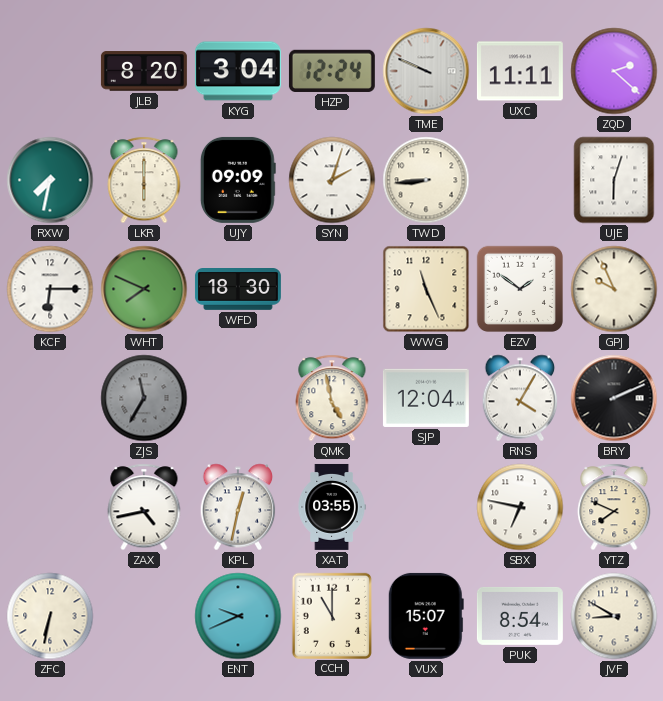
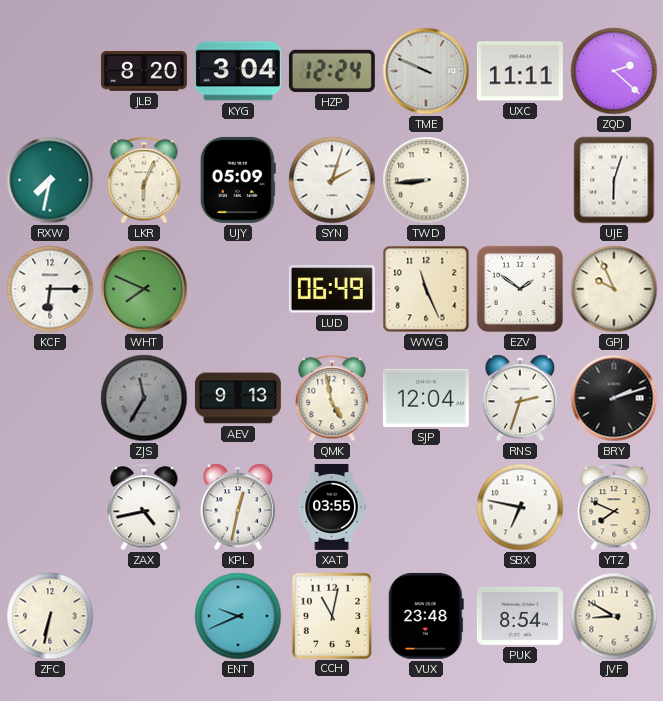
LKR: 6:00 -> 6:04 (144, 180)
UJY: 09:09 -> 05:09 (238, 180)
WFD: 18:30 -> none (238, 290)
LUD: none -> 06:49 (332, 289)
AEV: none -> 9:13 (238, 398)
RNS: 4:05 -> 2:33 (520, 398)
BRY: 2:11 -> 2:12 (614, 398)
CCH: 11:00 -> 11:02 (332, 615)
VUX: 15:07 -> 23:48 (426, 616)
